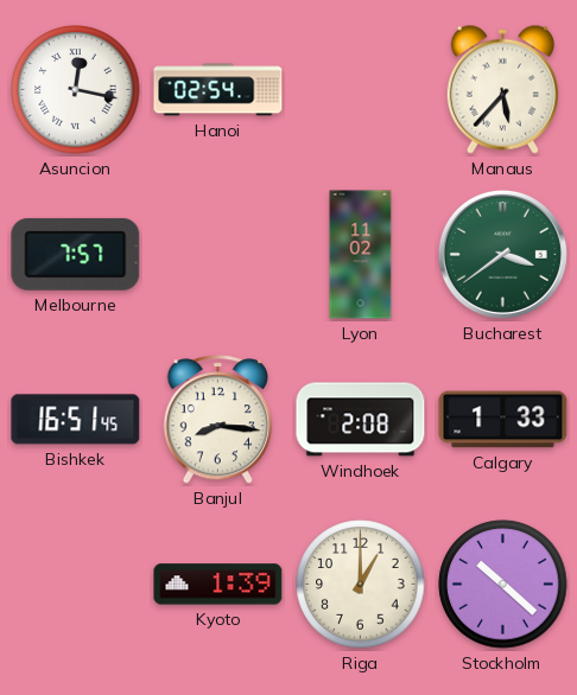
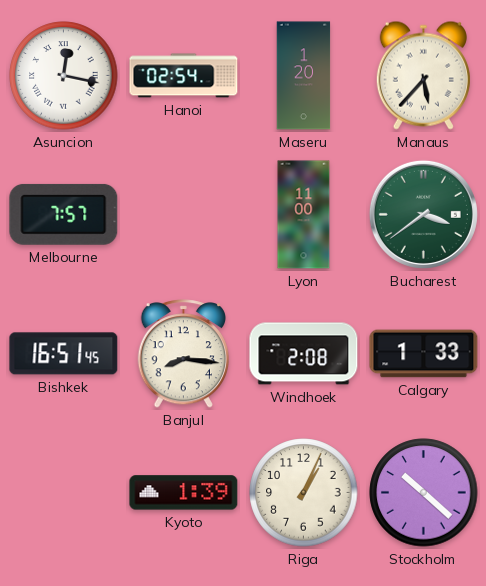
Maseru: none -> 1:20 (304, 76)
Lyon: 11:02 -> 11:00 (304, 215)
Riga: 1:00 -> 1:04 (304, 493)
